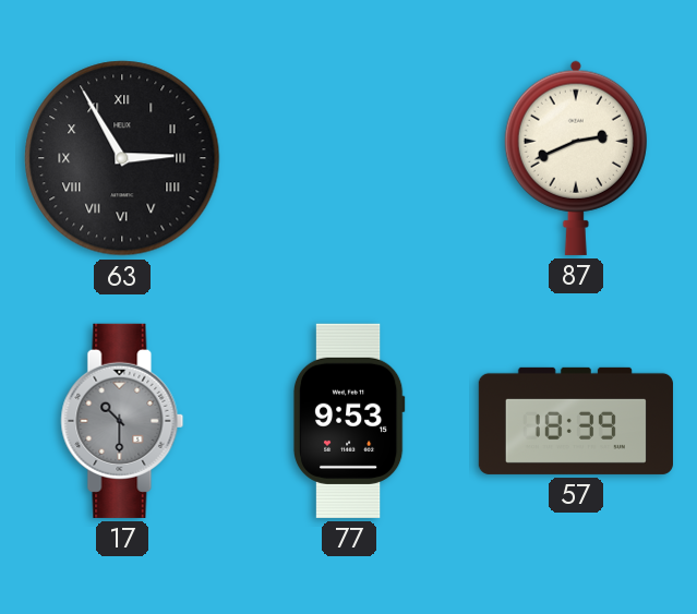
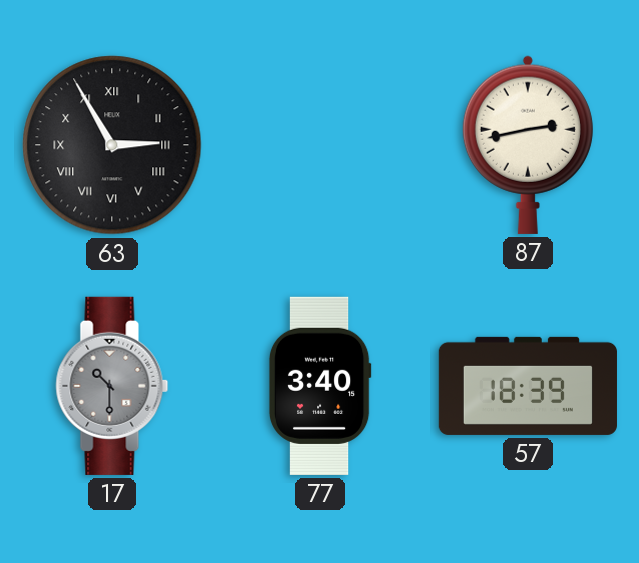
87: 2:41 -> 2:43 (528, 145)
77: 9:53 -> 3:40 (320, 386)
